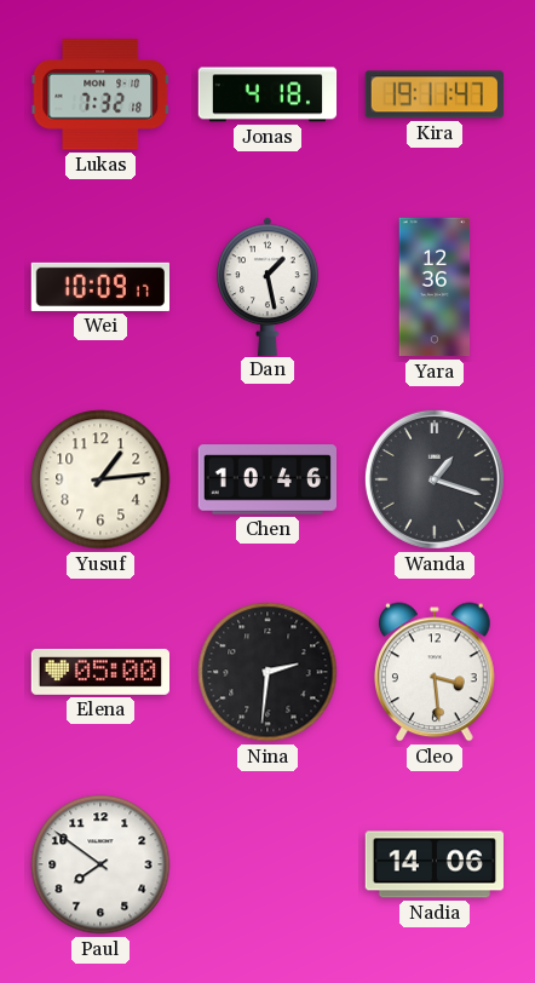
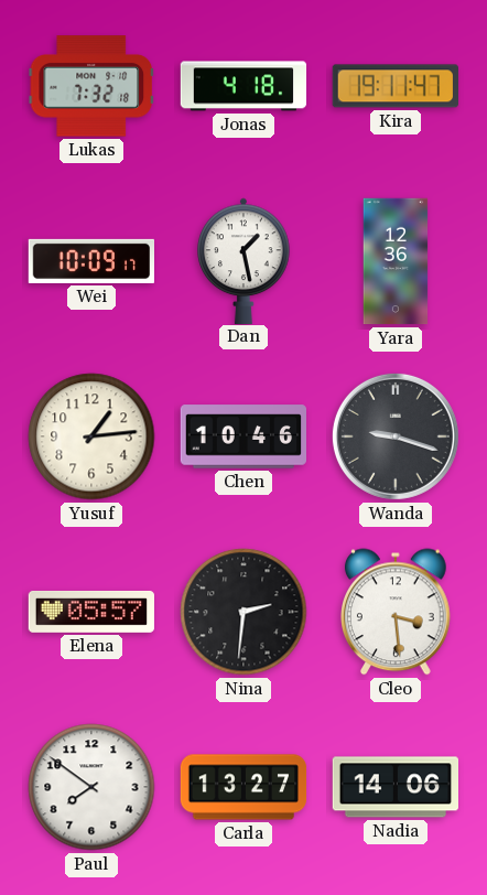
Wanda: 1:18 -> 9:18 (396, 436)
Elena: 05:00 -> 05:57 (91, 612)
Carla: none -> 13:27 (244, 787)
